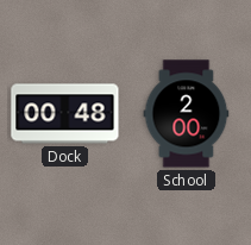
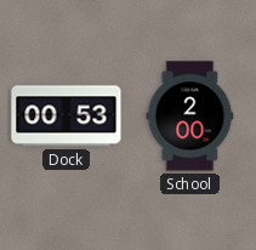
Dock: 00:48 -> 00:53 (67, 117)
